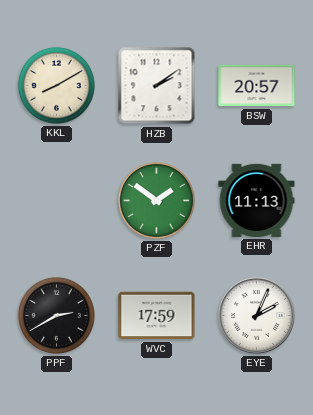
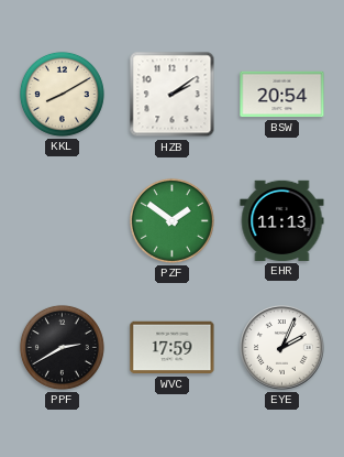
BSW: 20:57 -> 20:54 (282, 95)
